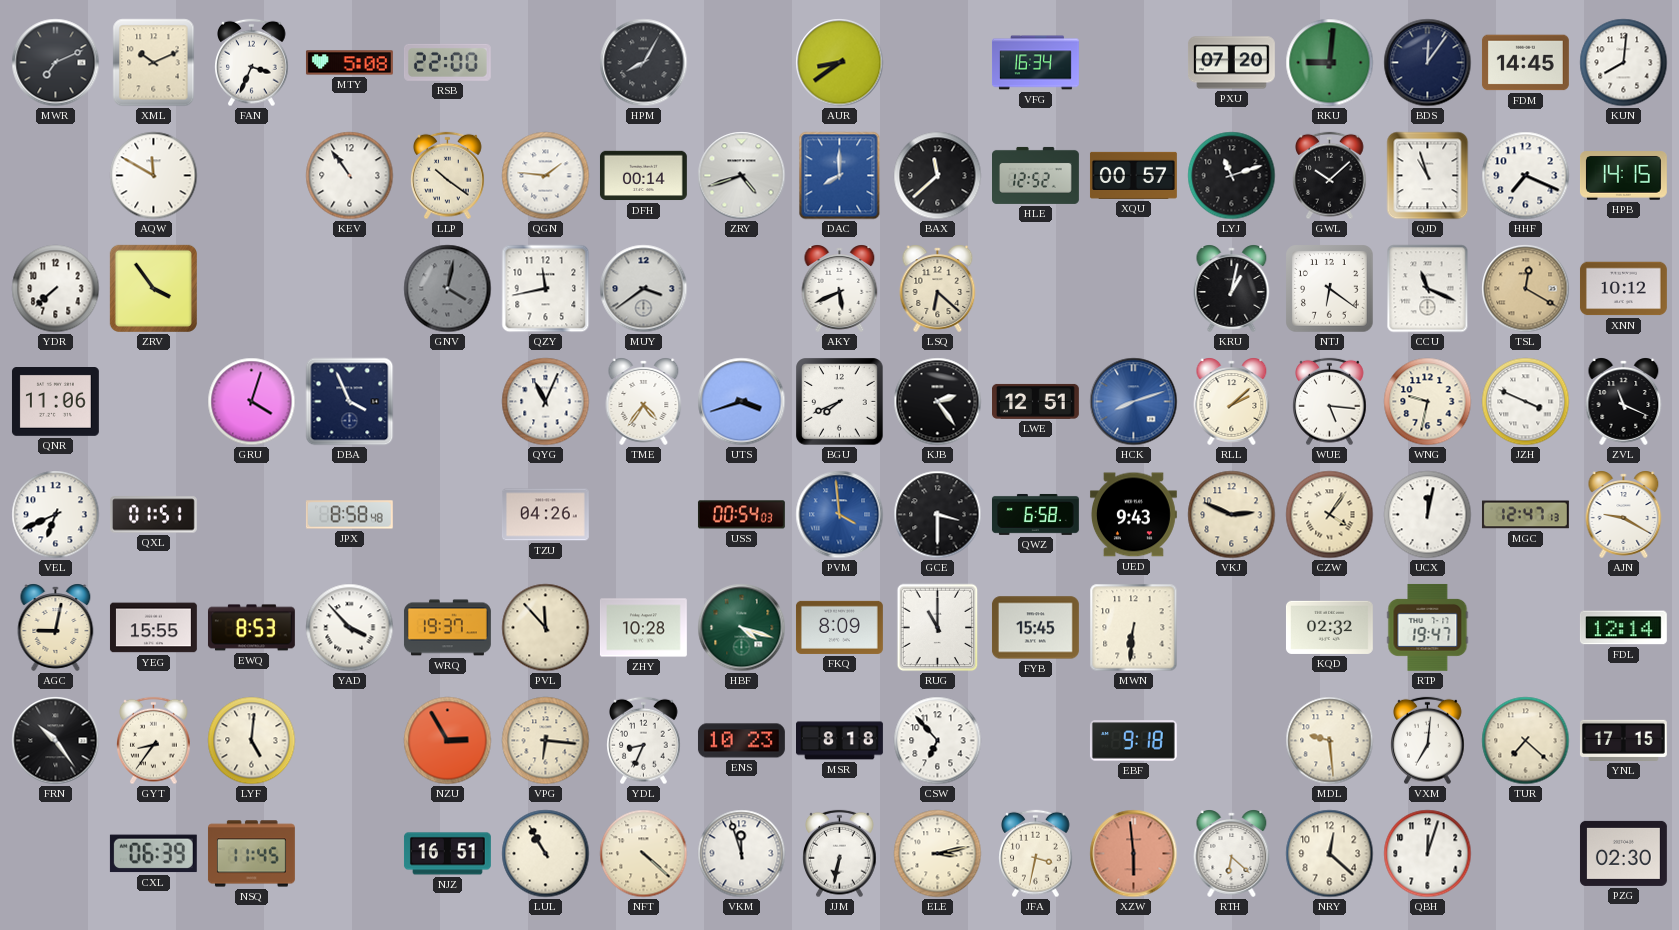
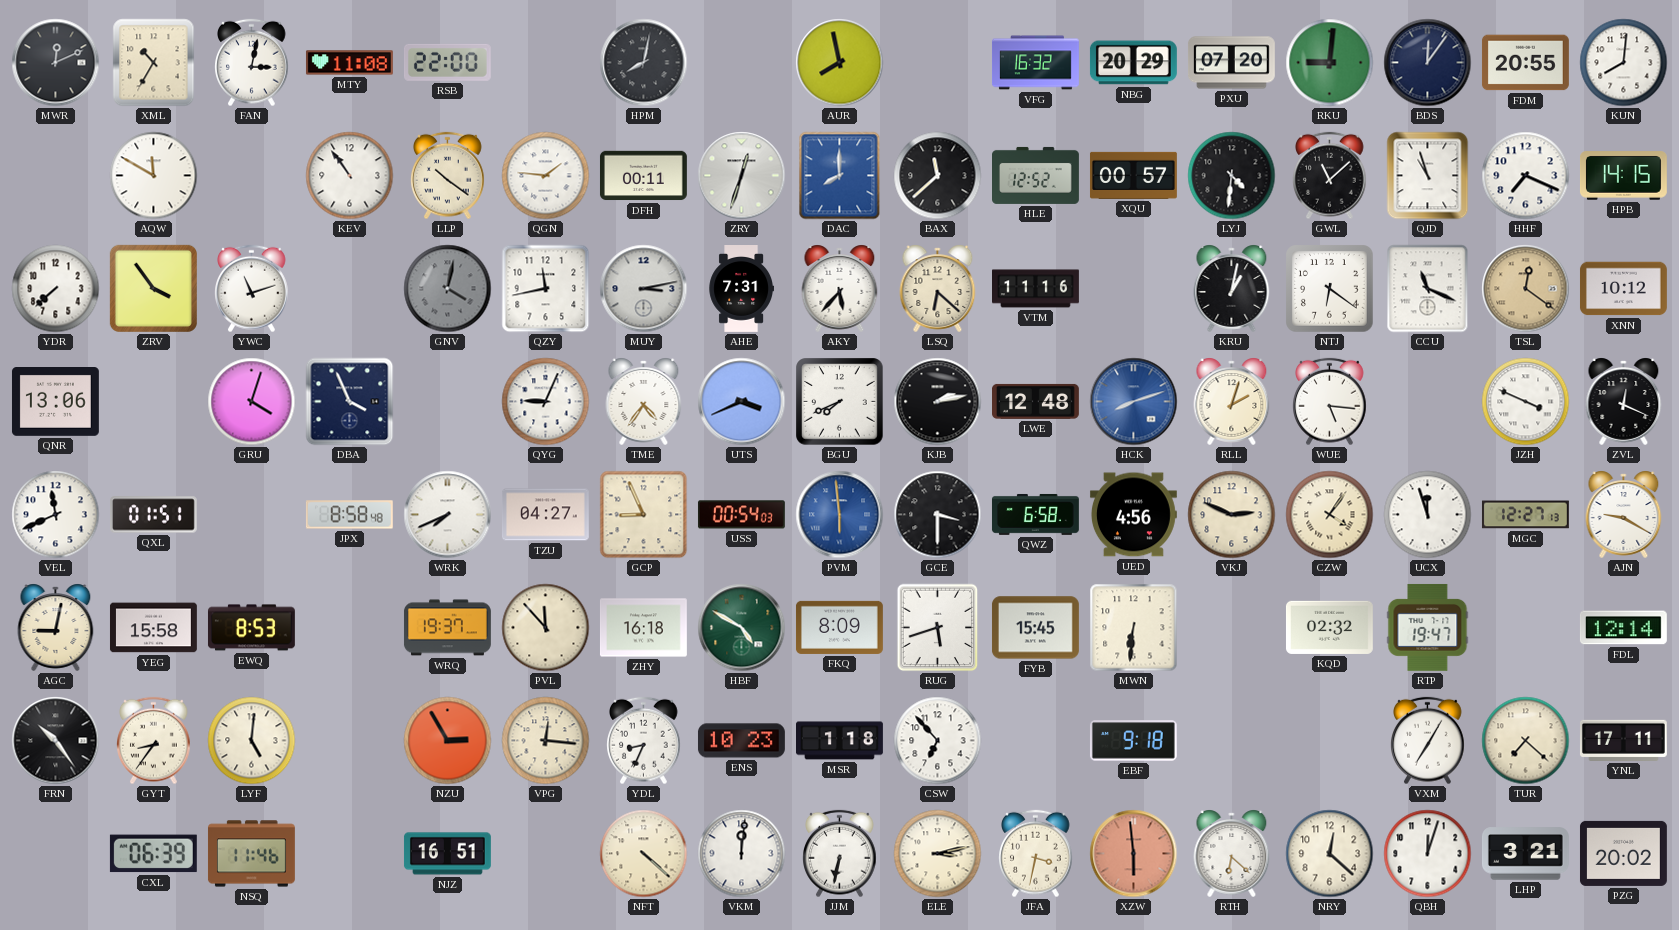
MWR: 7:11 -> 12:11 (56, 63)
XML: 10:11 -> 10:35 (154, 63)
FAN: 3:34 -> 3:02 (252, 63)
MTY: 5:08 -> 11:08 (349, 63)
HPM: 8:05 -> 8:02 (644, 63)
AUR: 8:39 -> 7:58 (840, 63)
VFG: 16:34 -> 16:32 (1036, 63)
NBG: none -> 20:29 (1133, 63)
FDM: 14:45 -> 20:55 (1525, 63)
DFH: 00:14 -> 00:11 (643, 176)
ZRY: 4:42 -> 12:33 (742, 176)
LYJ: 11:12 -> 4:31 (1232, 176)
GWL: 10:08 -> 11:08 (1330, 176)
YWC: none -> 11:12 (252, 289)
MUY: 3:39 -> 3:13 (644, 289)
AHE: none -> 7:31 (741, 289)
AKY: 5:41 -> 5:37 (840, 288)
VTM: none -> 11:16 (1036, 289)
TSL: 12:20 -> 12:21 (1526, 289)
QNR: 11:06 -> 13:06 (55, 402)
QYG: 11:04 -> 9:04 (546, 402)
UTS: 3:42 -> 3:41 (742, 402)
KJB: 2:24 -> 2:13 (938, 402)
LWE: 12:51 -> 12:48 (1036, 401)
RLL: 2:08 -> 2:03 (1232, 401)
WNG: 9:32 -> none (1428, 402)
ZVL: 11:19 -> 12:19 (1624, 401)
VEL: 6:41 -> 11:41 (56, 515)
WRK: none -> 7:41 (448, 515)
TZU: 04:26 -> 04:27 (545, 515)
GCP: none -> 8:56 (644, 515)
PVM: 3:59 -> 5:59 (840, 515)
UED: 9:43 -> 4:56 (1133, 515)
UCX: 12:02 -> 11:57 (1428, 515)
MGC: 12:47 -> 12:27 (1525, 515)
YEG: 15:55 -> 15:58 (153, 628)
YAD: 3:53 -> none (350, 628)
ZHY: 10:28 -> 16:18 (643, 628)
HBF: 4:18 -> 4:50 (742, 628)
RUG: 11:00 -> 5:42 (938, 628)
VPG: 6:16 -> 12:16 (546, 741)
MSR: 8:18 -> 1:18 (840, 741)
MDL: 9:29 -> none (1330, 741)
VXM: 7:01 -> 7:05 (1428, 741)
YNL: 17:15 -> 17:11 (1623, 740)
NSQ: 11:45 -> 11:46 (251, 854)
LUL: 10:55 -> none (546, 854)
VKM: 11:57 -> 12:01 (742, 854)
LHP: none -> 3:21 (1525, 854)
PZG: 02:30 -> 20:02 (1623, 853)
